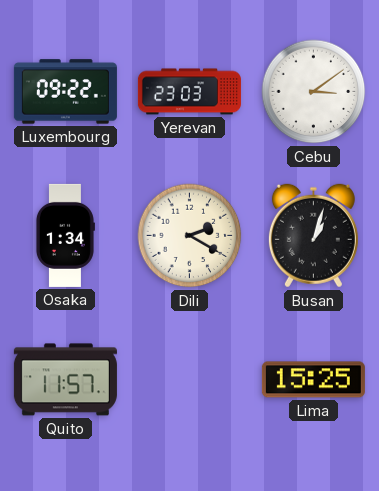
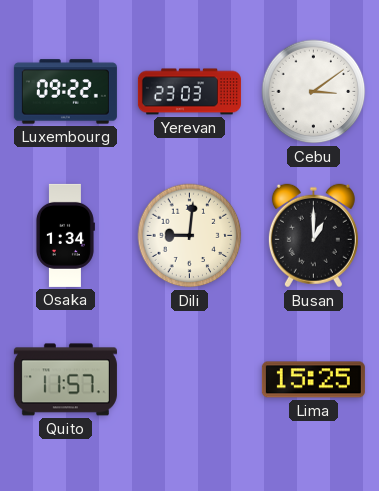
Dili: 2:20 -> 9:01 (190, 236)
Busan: 1:03 -> 1:00 (313, 236)
